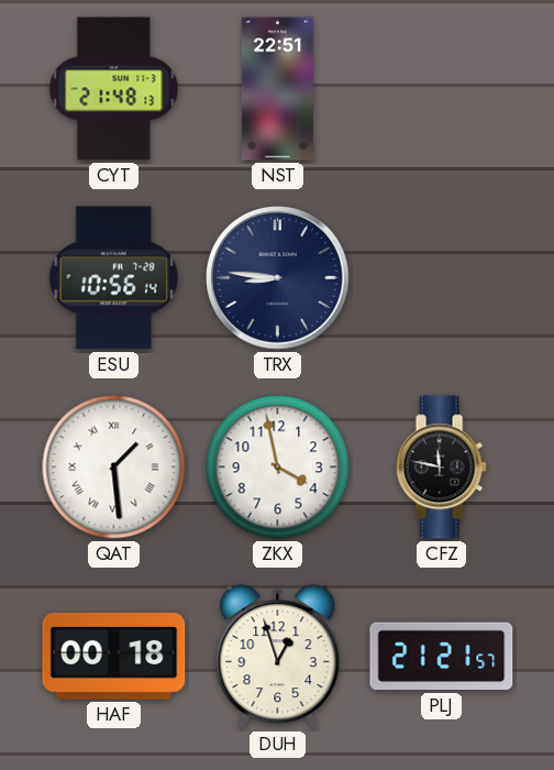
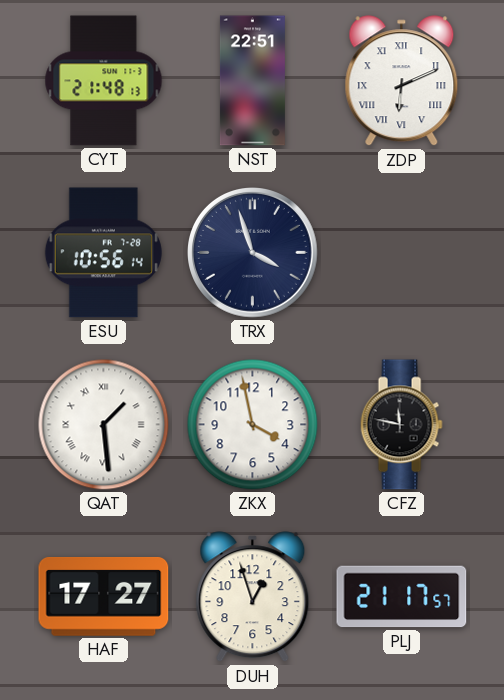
ZDP: none -> 6:11 (402, 81)
TRX: 8:46 -> 3:57 (253, 253)
HAF: 00:18 -> 17:27 (104, 596)
PLJ: 21:21 -> 21:17 (402, 597)
